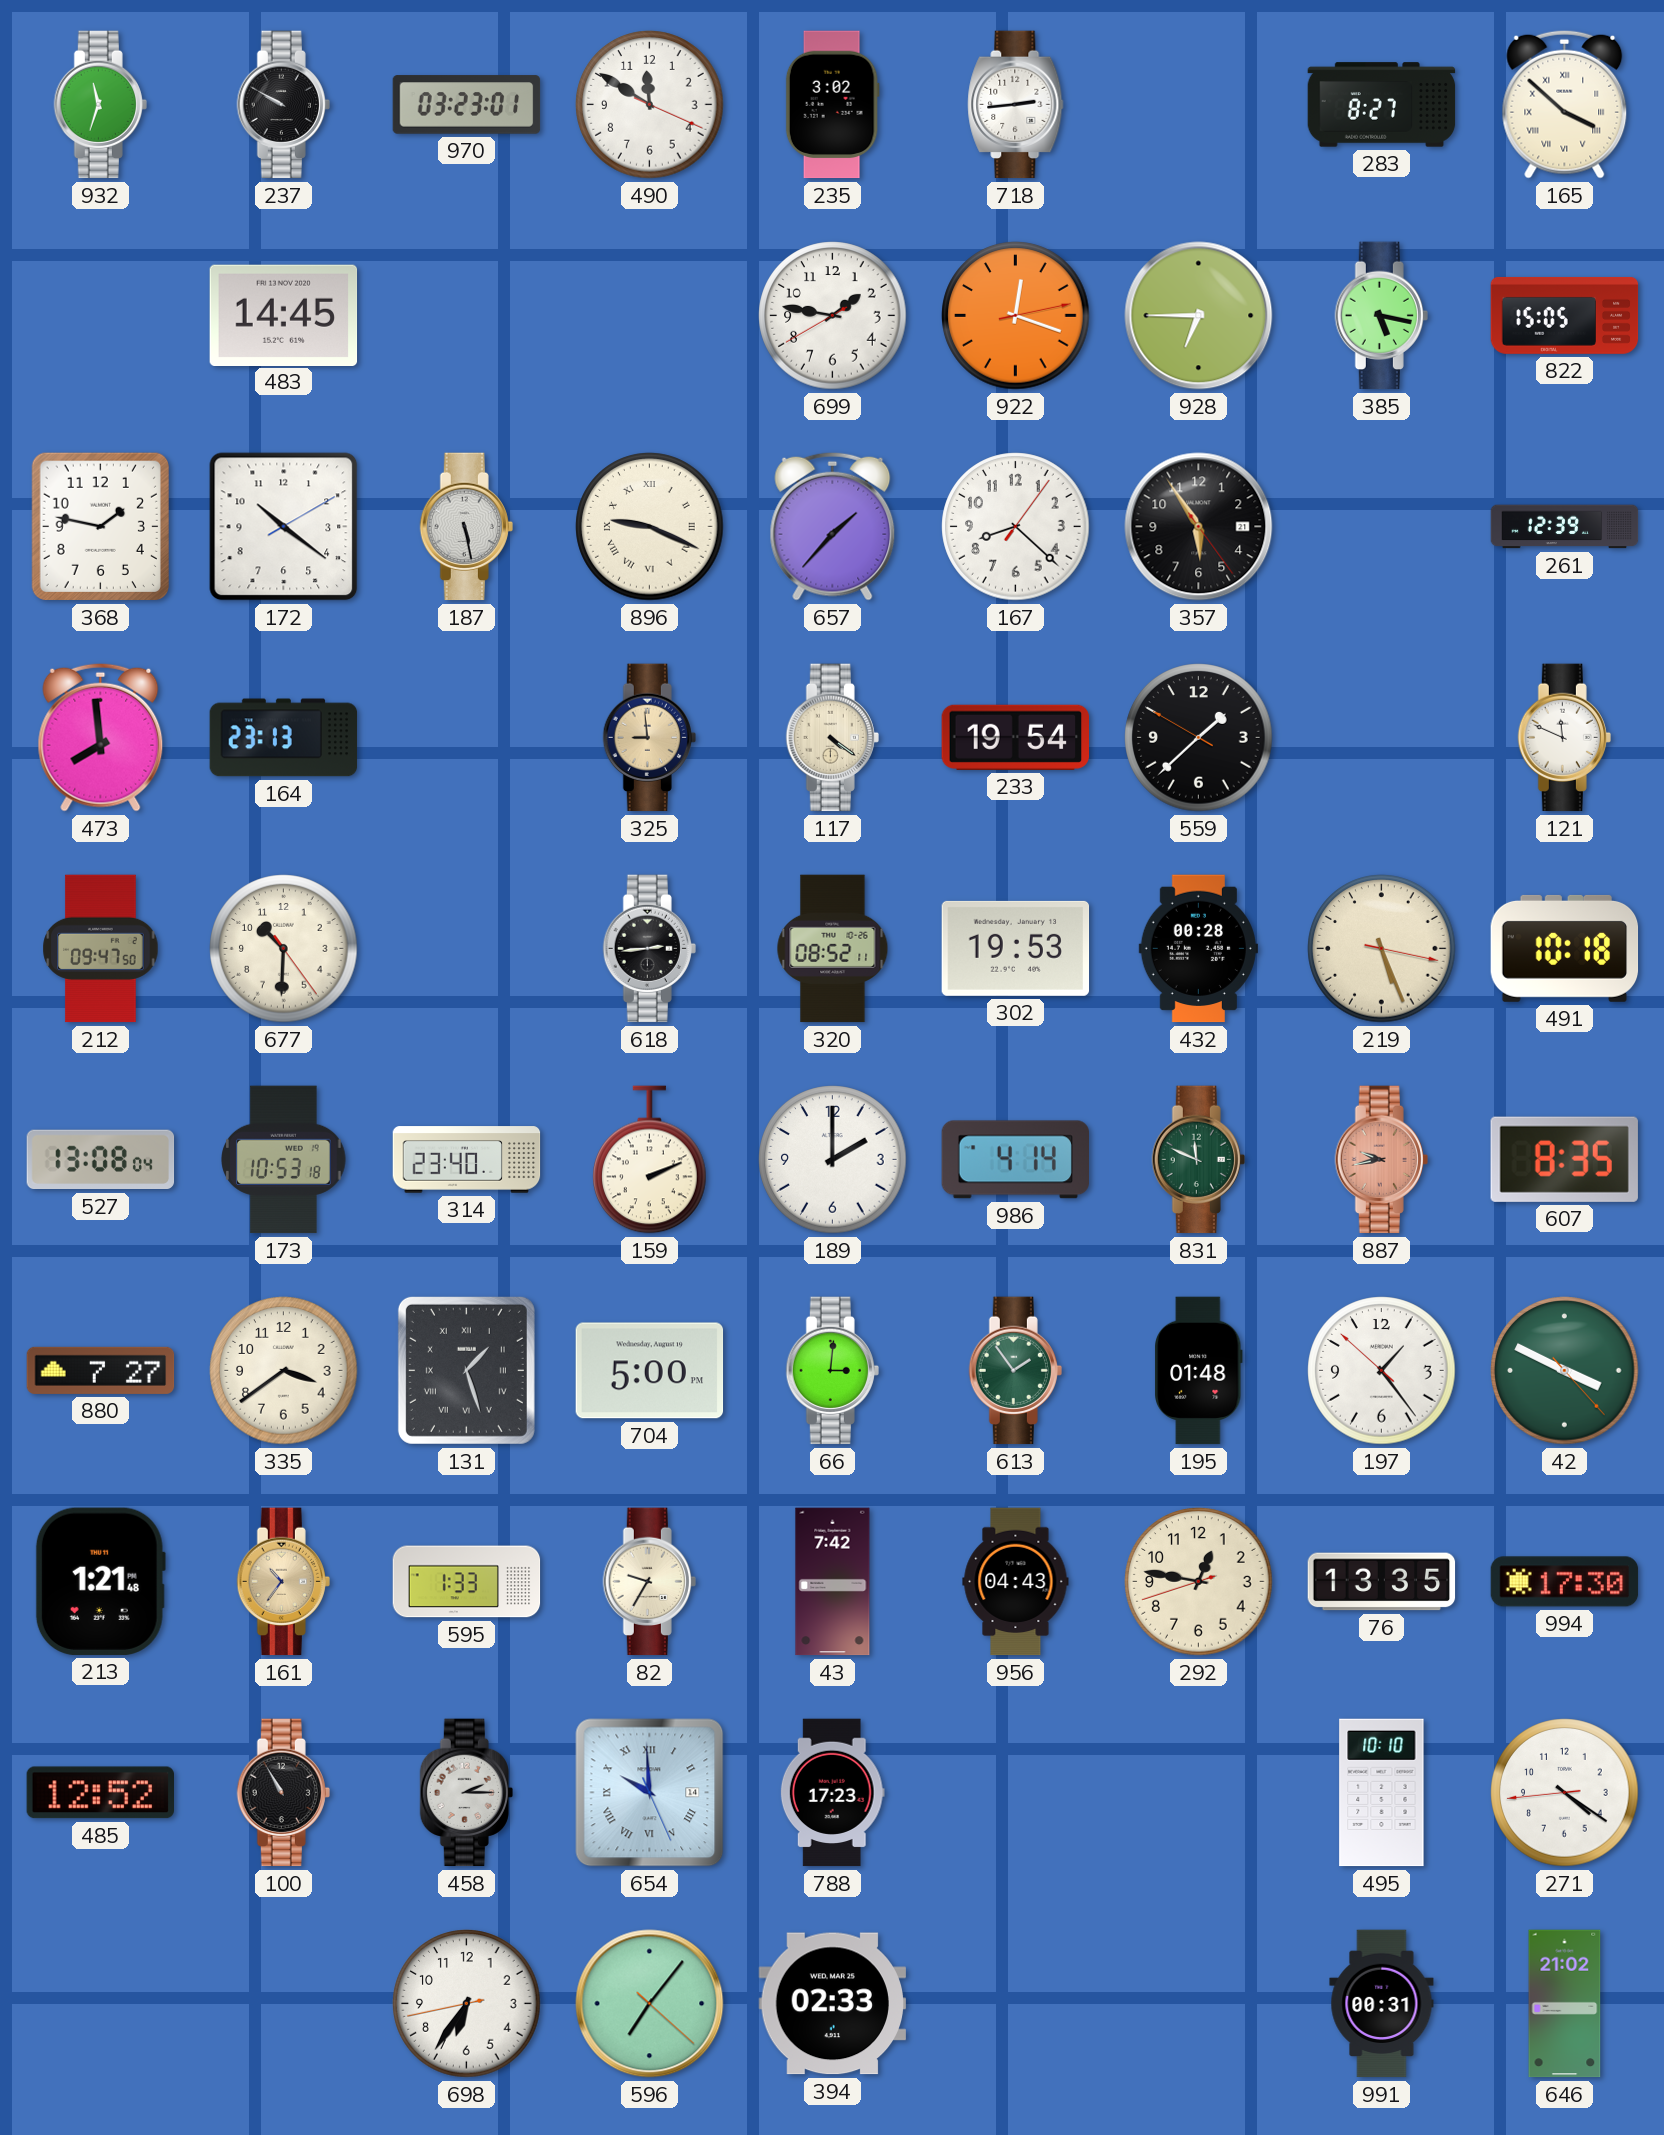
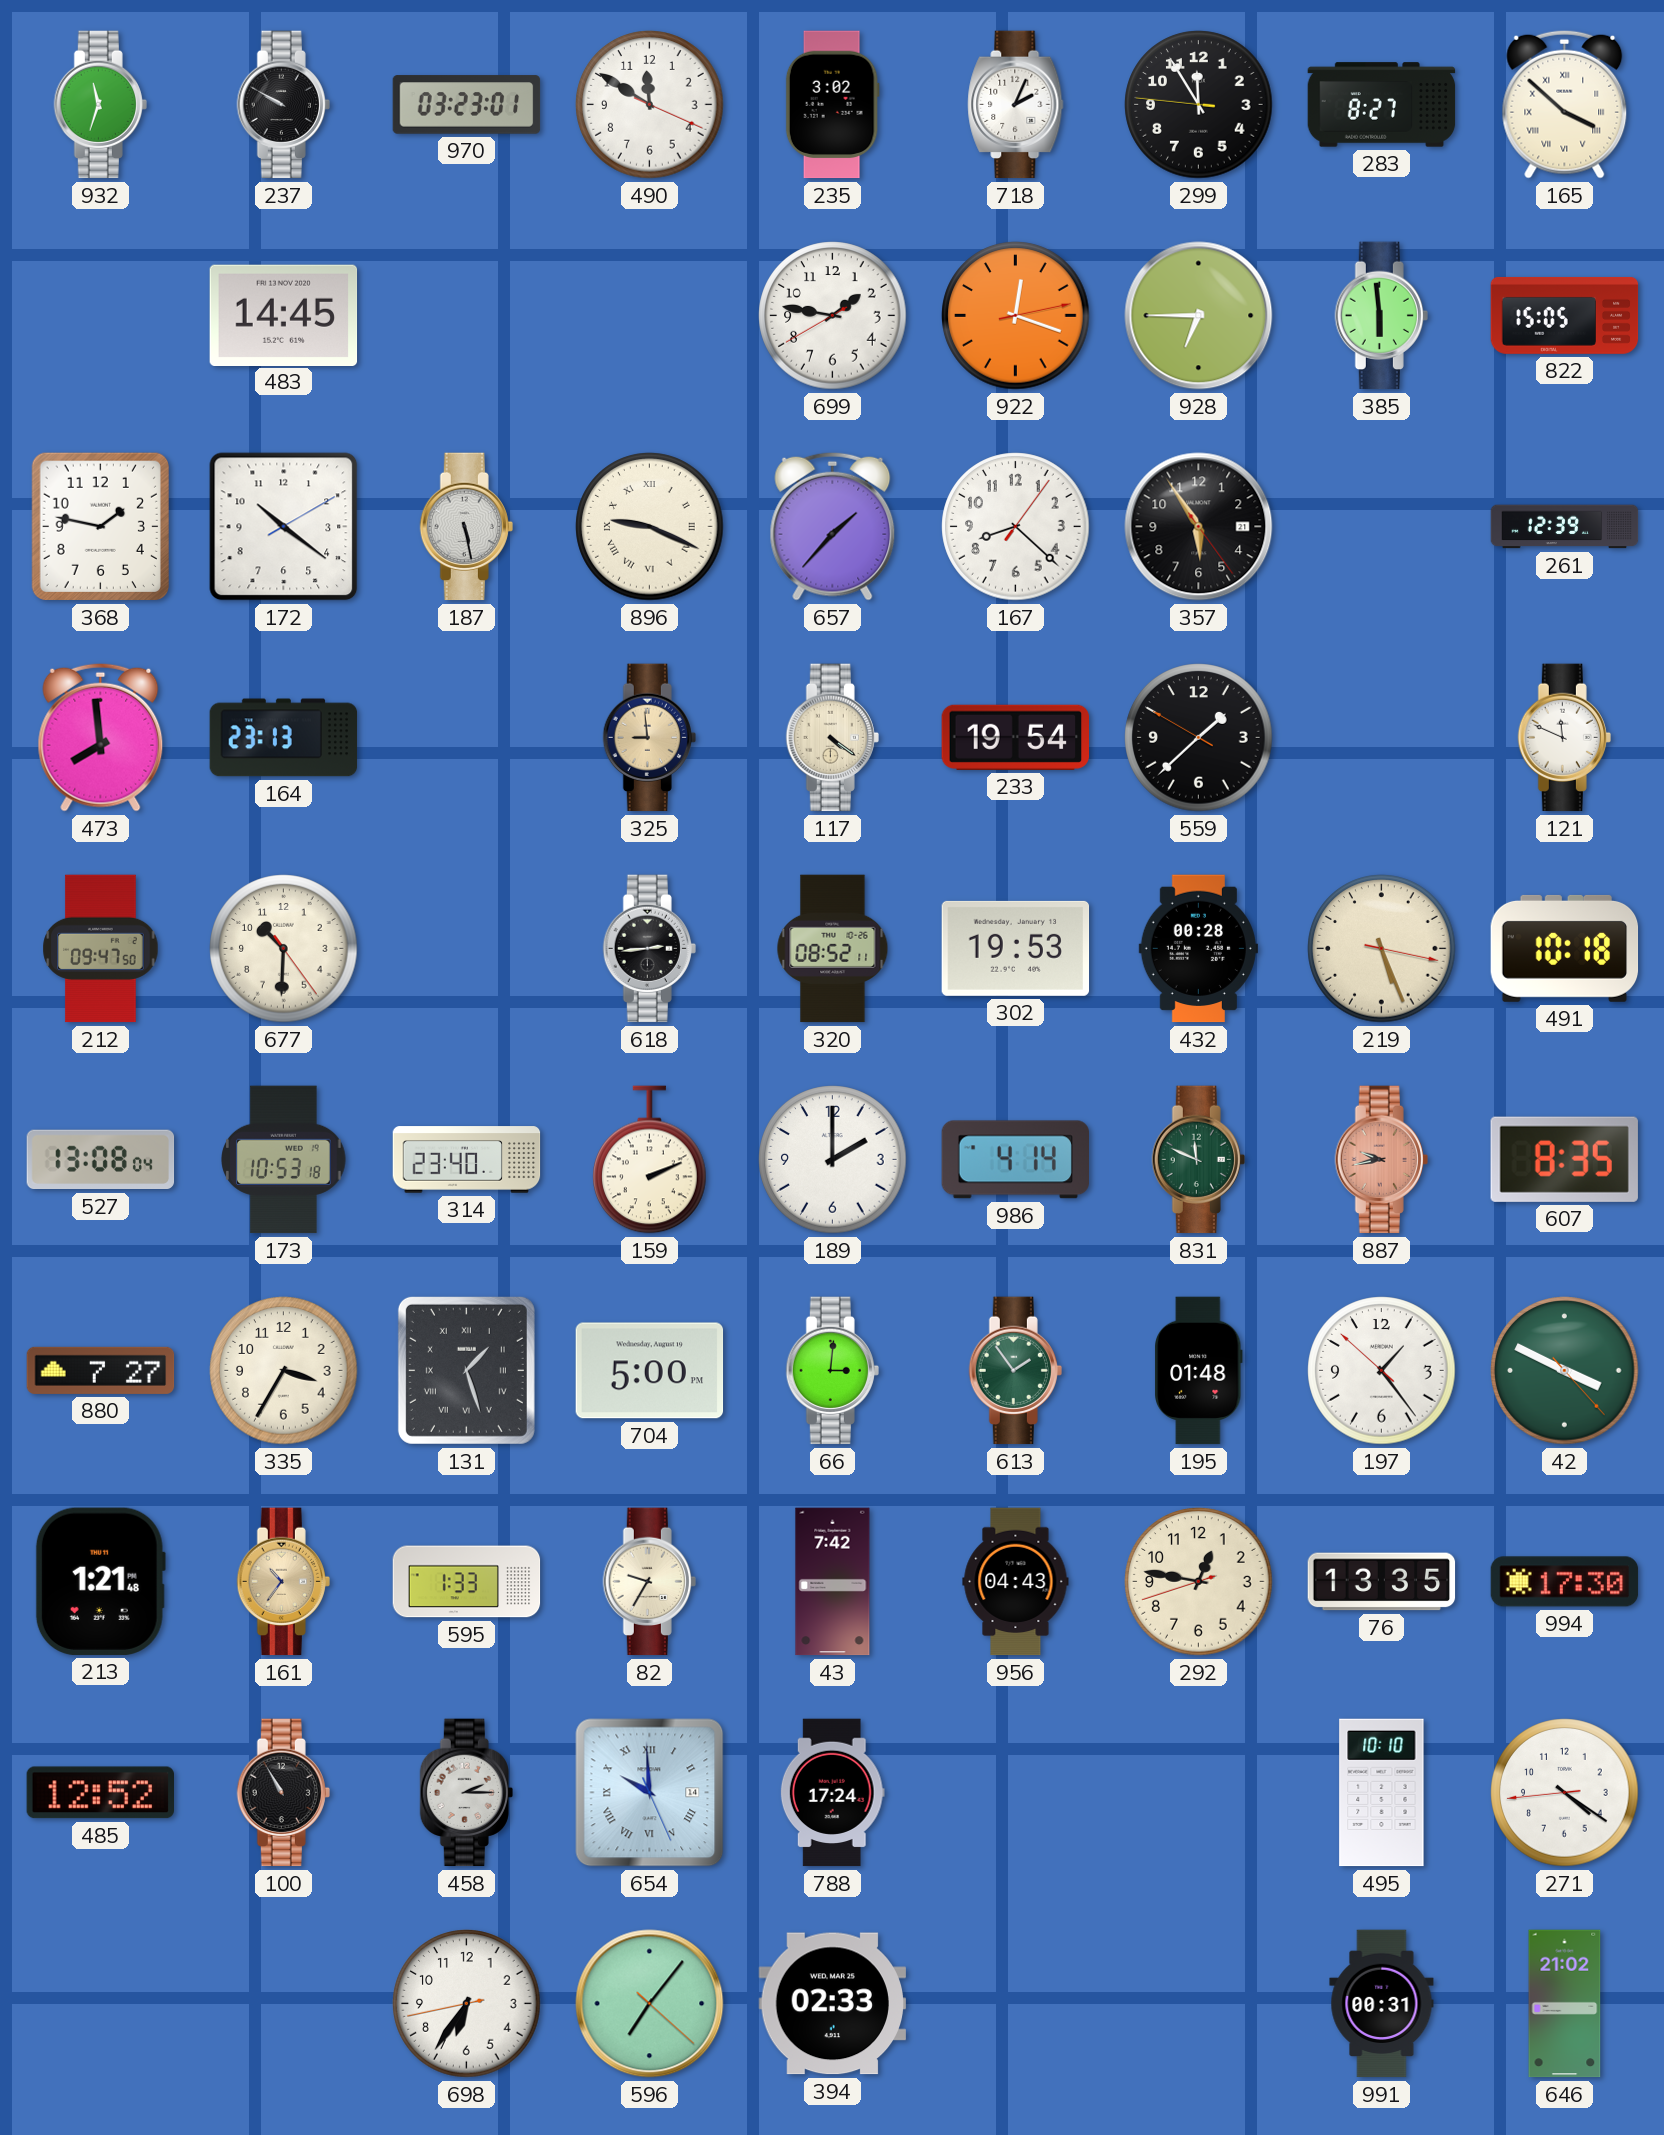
718: 2:44 -> 2:04 (1016, 105)
299: none -> 11:54 (1199, 105)
385: 5:17 -> 5:59 (1381, 316)
335: 3:39 -> 3:35 (284, 1371)
788: 17:23 -> 17:24 (832, 1793)
